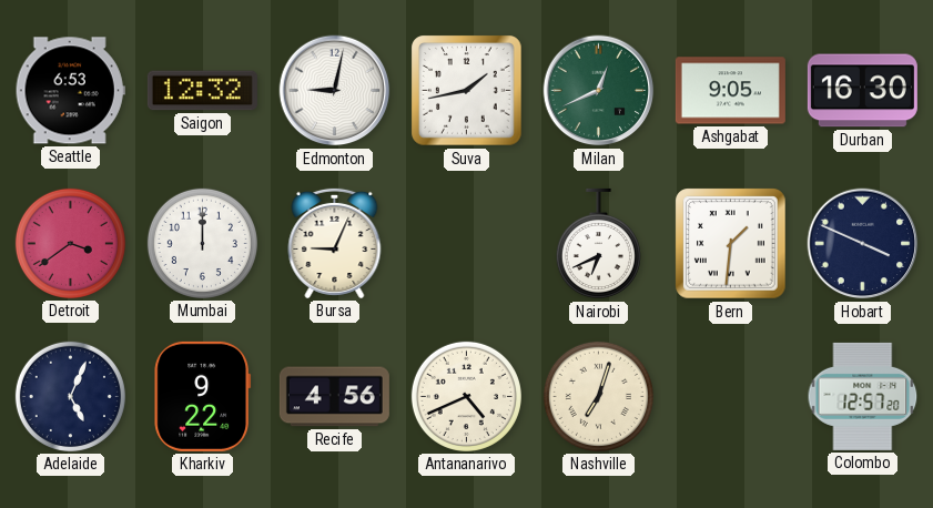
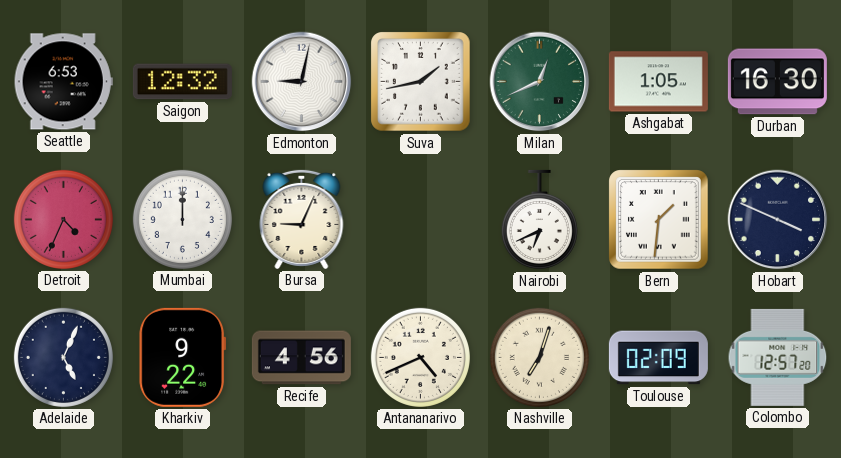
Ashgabat: 9:05 -> 1:05 (658, 82)
Detroit: 3:39 -> 4:34 (63, 219)
Toulouse: none -> 02:09 (658, 358)
